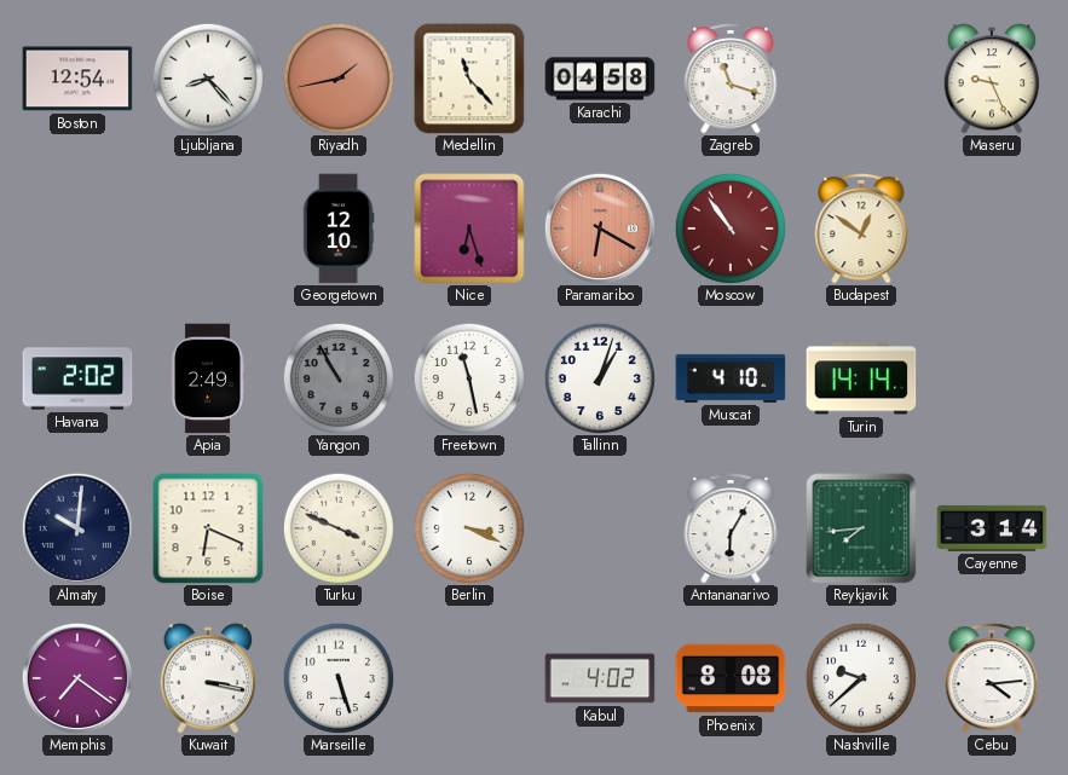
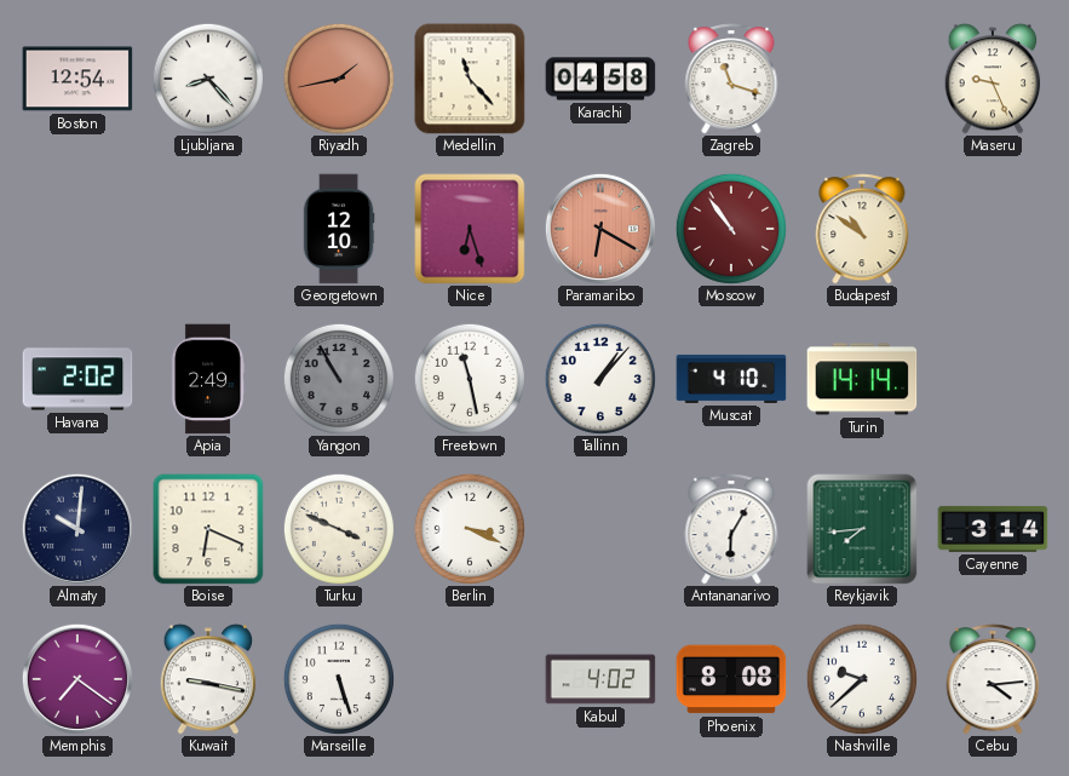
Budapest: 12:51 -> 10:51 (862, 229)
Tallinn: 1:03 -> 1:07 (600, 379)
Kuwait: 3:17 -> 9:17 (208, 679)
